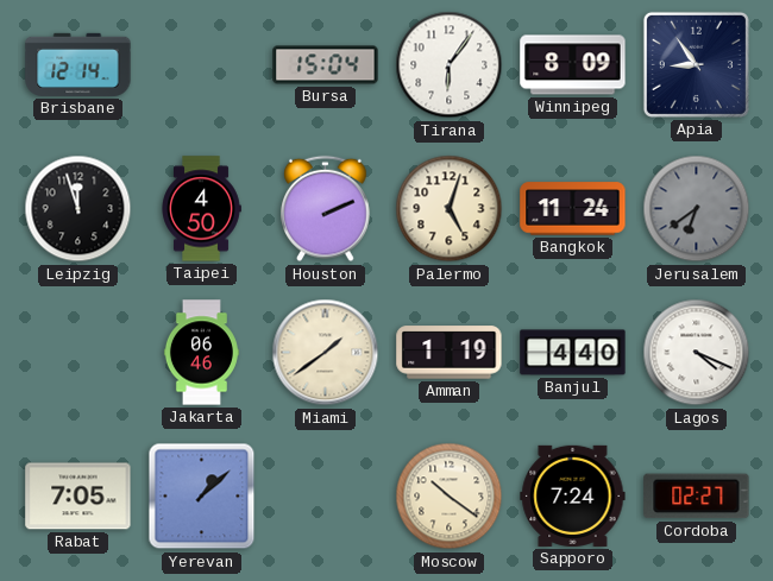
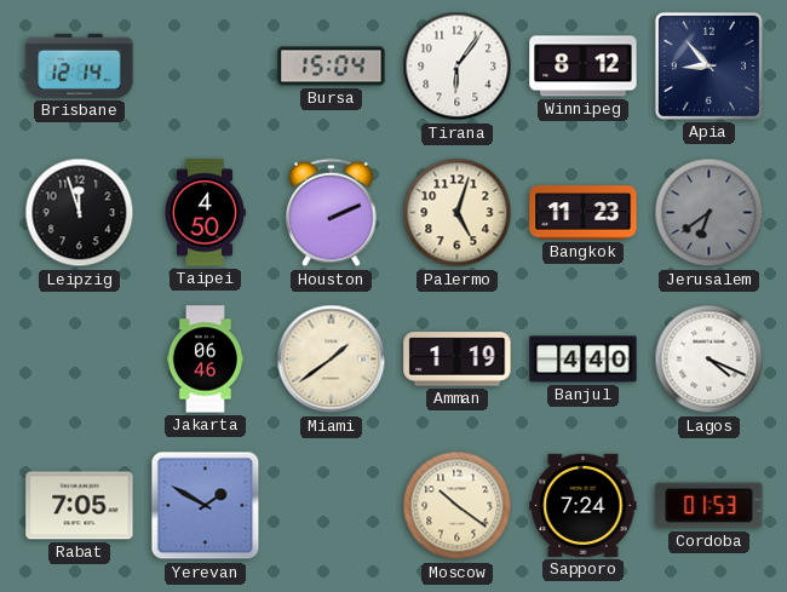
Winnipeg: 8:09 -> 8:12 (584, 67)
Apia: 8:54 -> 8:53 (708, 65)
Bangkok: 11:24 -> 11:23 (584, 213)
Yerevan: 1:08 -> 1:50 (206, 506)
Cordoba: 02:27 -> 01:53 (710, 506)
